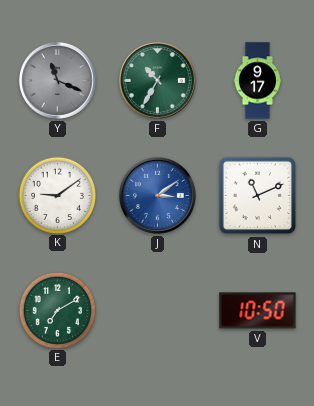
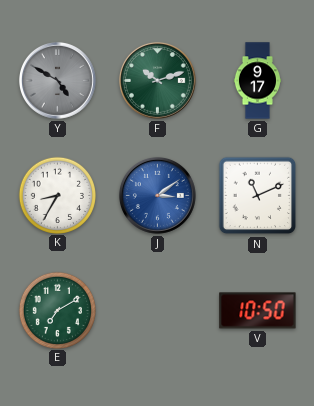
Y: 11:19 -> 4:50 (57, 80)
F: 10:35 -> 10:12 (157, 80)
K: 9:09 -> 8:35 (57, 195)
